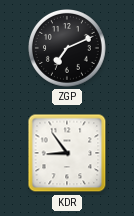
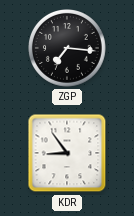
ZGP: 7:11 -> 7:16 (68, 49)
